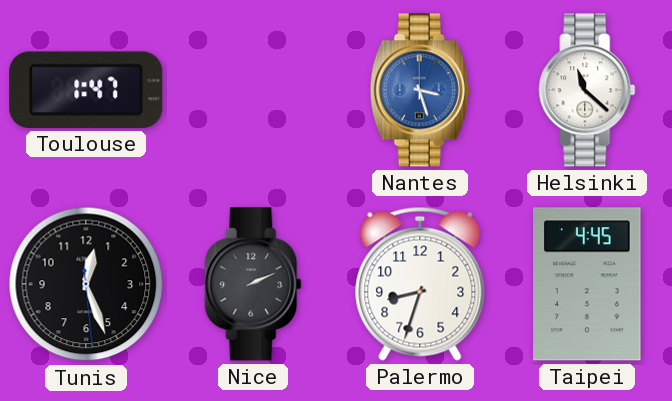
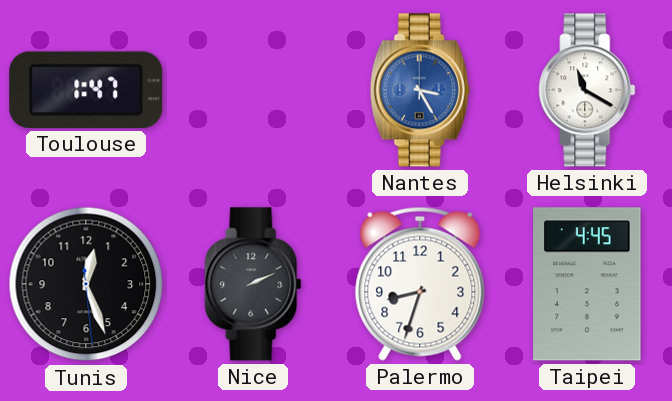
Nantes: 3:27 -> 3:25 (420, 90)
Helsinki: 11:22 -> 11:20 (587, 90)
